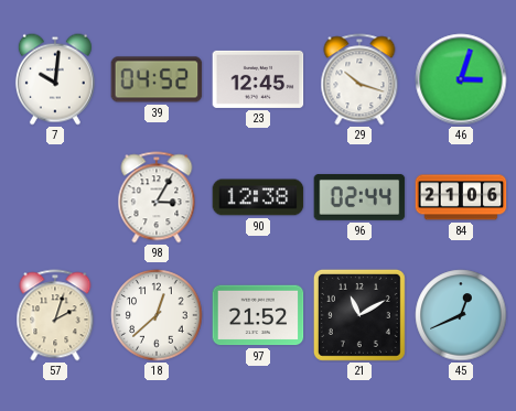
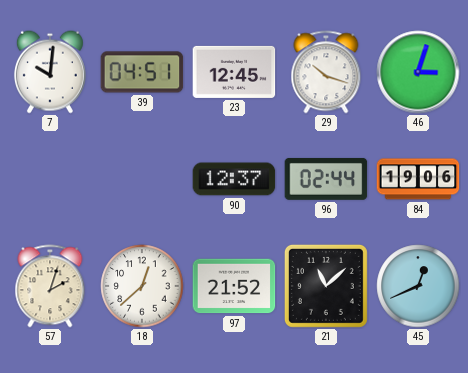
39: 04:52 -> 04:51 (142, 72)
98: 3:05 -> none (157, 197)
90: 12:38 -> 12:37 (234, 179)
84: 21:06 -> 19:06 (418, 179)
21: 11:10 -> 11:08 (326, 286)
